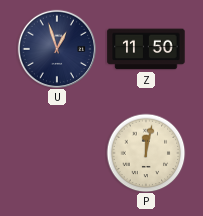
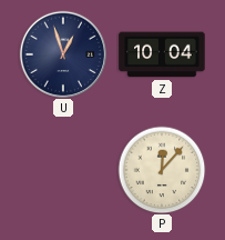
Z: 11:50 -> 10:04 (162, 54)
P: 12:02 -> 12:07 (162, 170)
